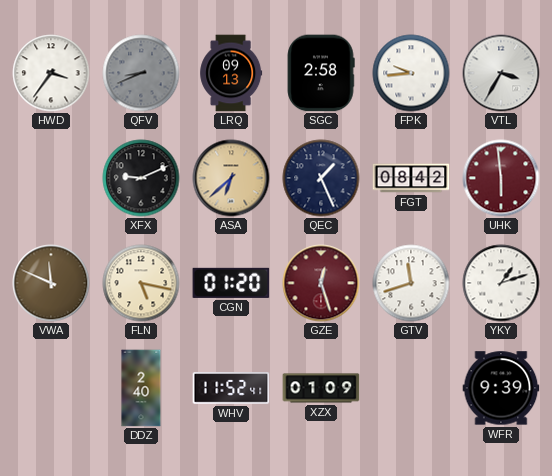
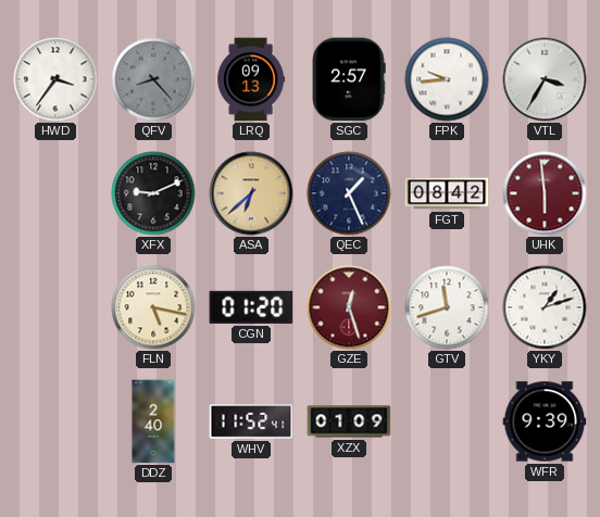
QFV: 8:41 -> 8:23 (153, 79)
SGC: 2:58 -> 2:57 (349, 79)
VWA: 11:49 -> none (51, 283)
